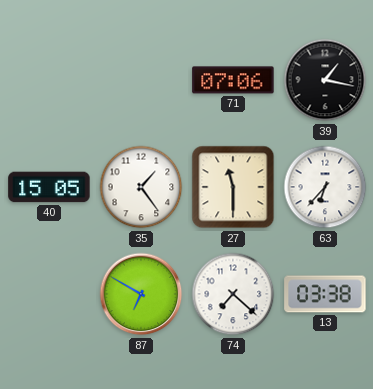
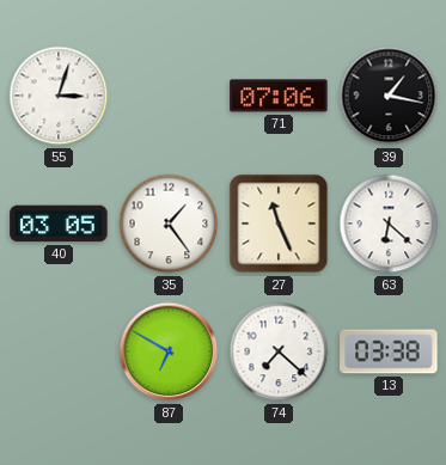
55: none -> 3:03 (59, 96)
40: 15:05 -> 03:05 (59, 224)
27: 11:30 -> 11:26 (279, 224)
63: 6:37 -> 6:22 (389, 224)
